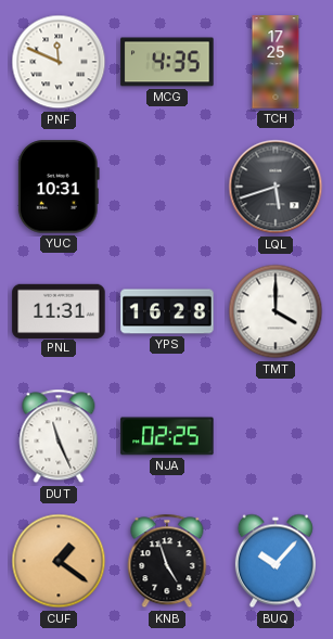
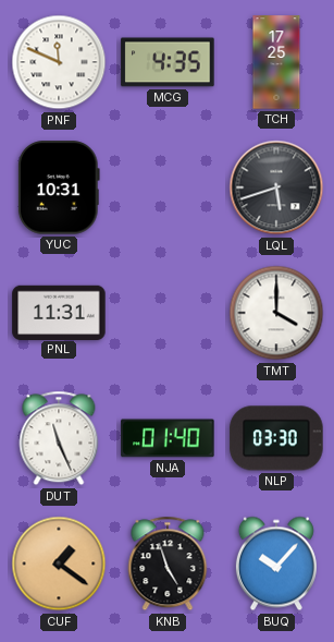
YPS: 16:28 -> none (167, 311)
NJA: 02:25 -> 01:40 (168, 438)
NLP: none -> 03:30 (276, 438)
